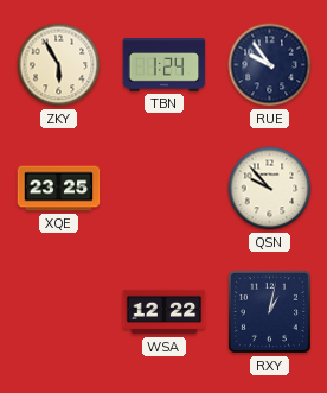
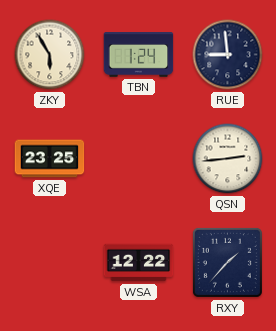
RUE: 9:54 -> 8:59 (228, 55)
QSN: 9:53 -> 2:44 (228, 159)
RXY: 1:02 -> 1:37 (227, 262)
